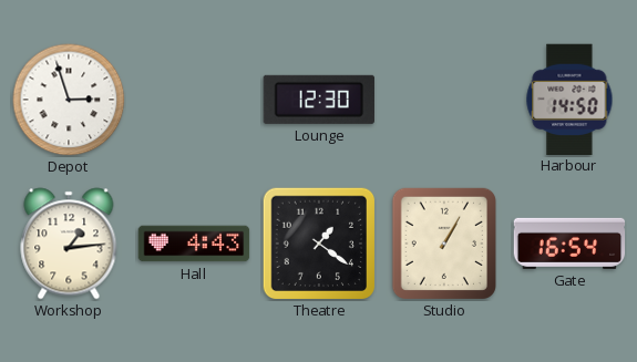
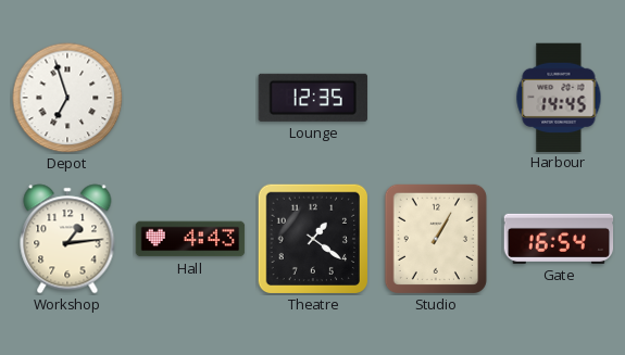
Depot: 2:57 -> 6:57 (67, 98)
Lounge: 12:30 -> 12:35 (313, 98)
Harbour: 14:50 -> 14:45 (559, 97)
